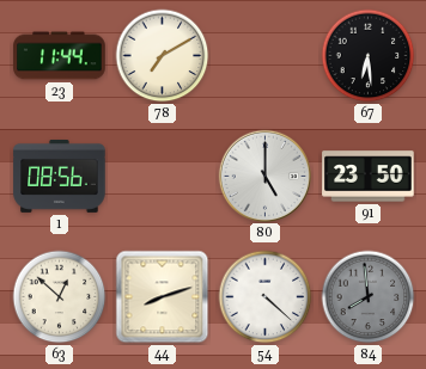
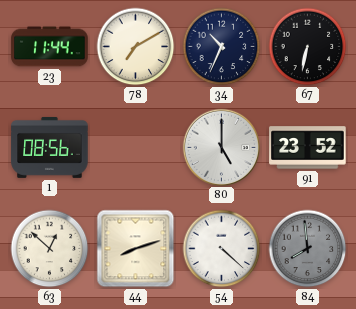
34: none -> 10:34 (222, 47)
67: 6:29 -> 6:32 (308, 47)
91: 23:50 -> 23:52 (308, 148)
